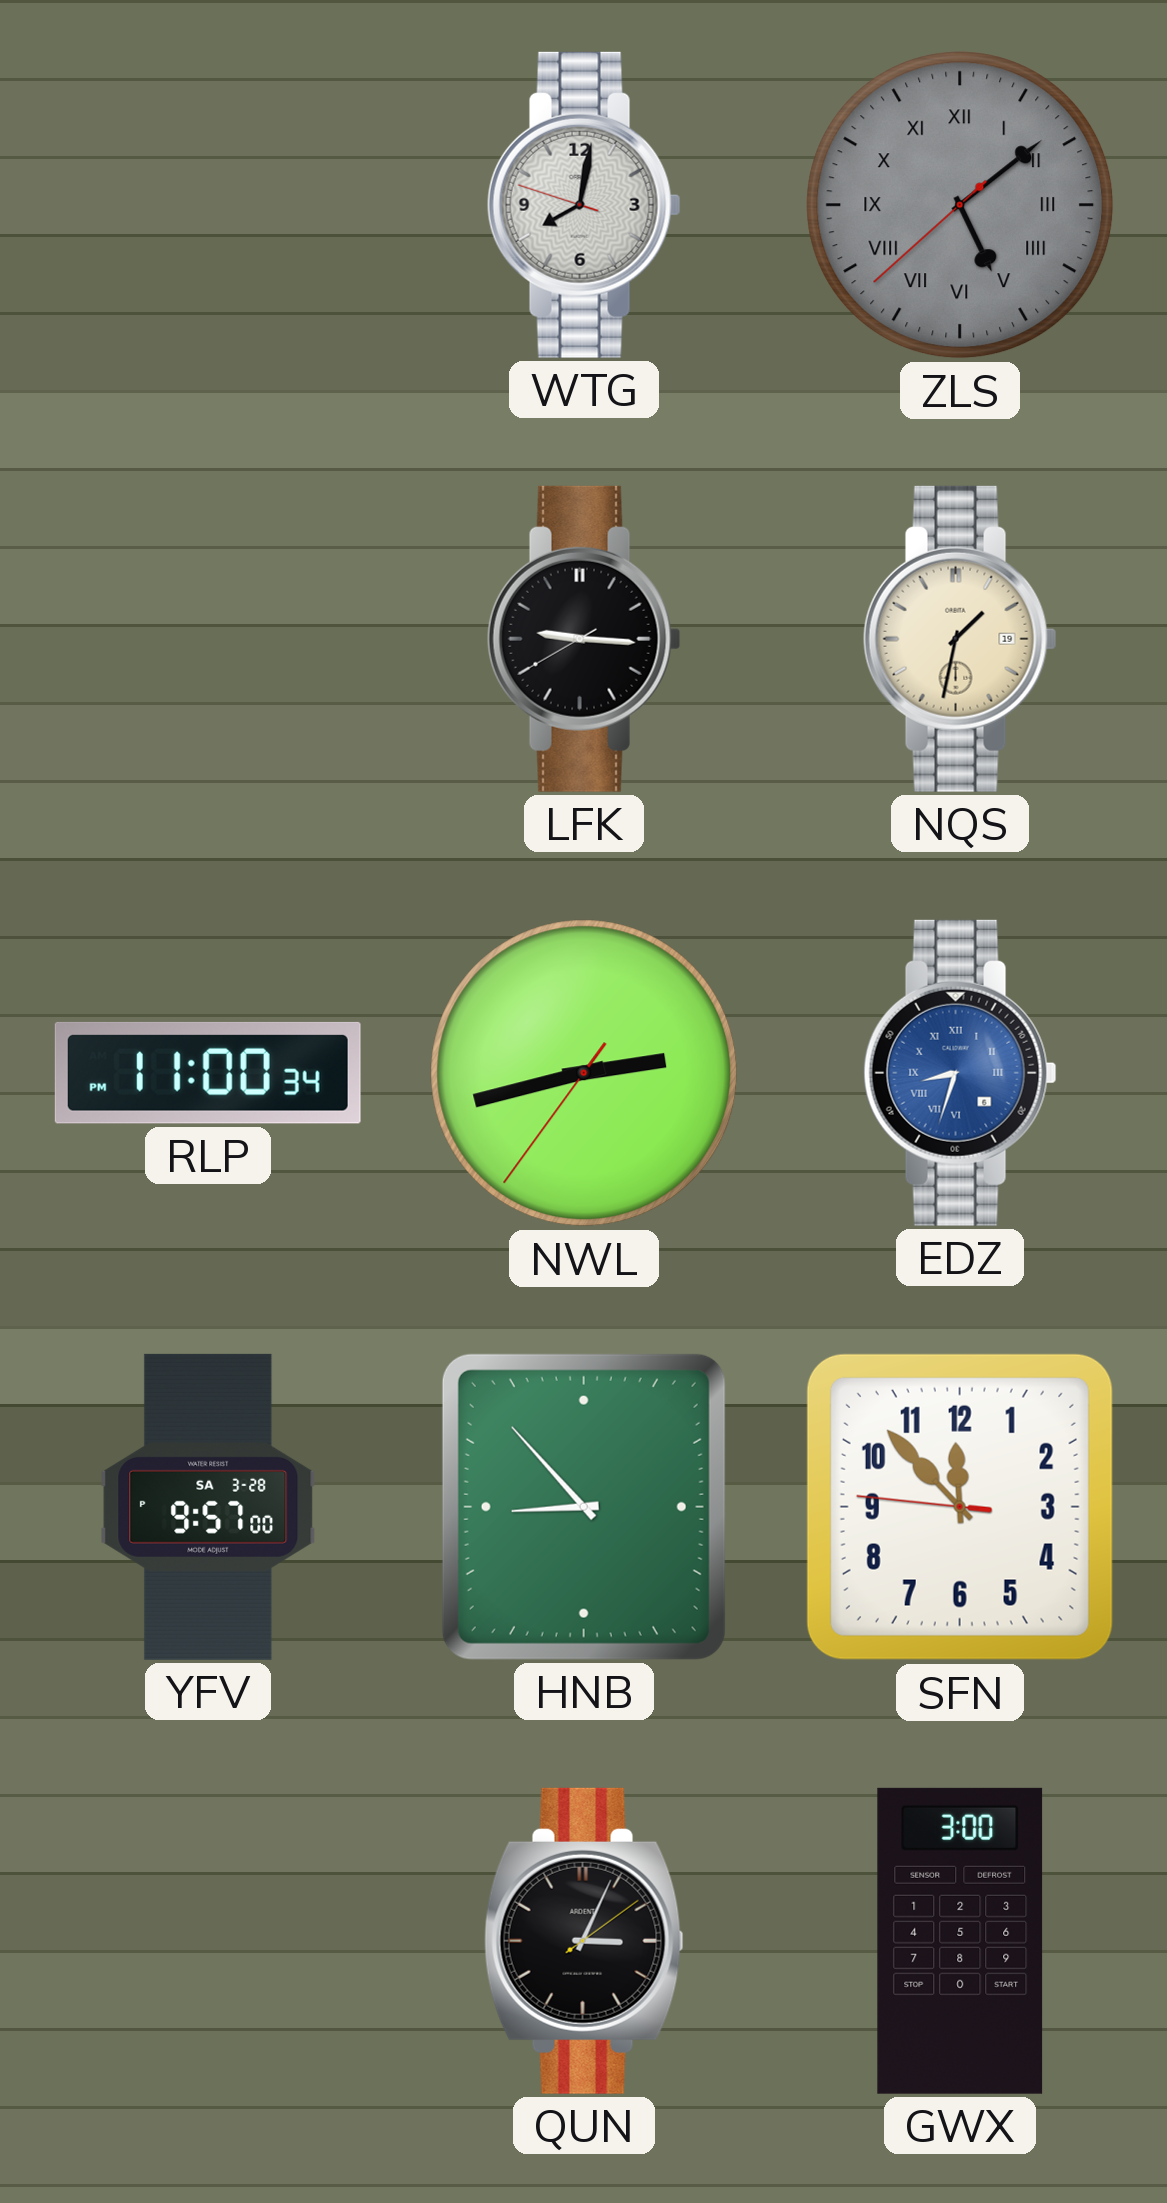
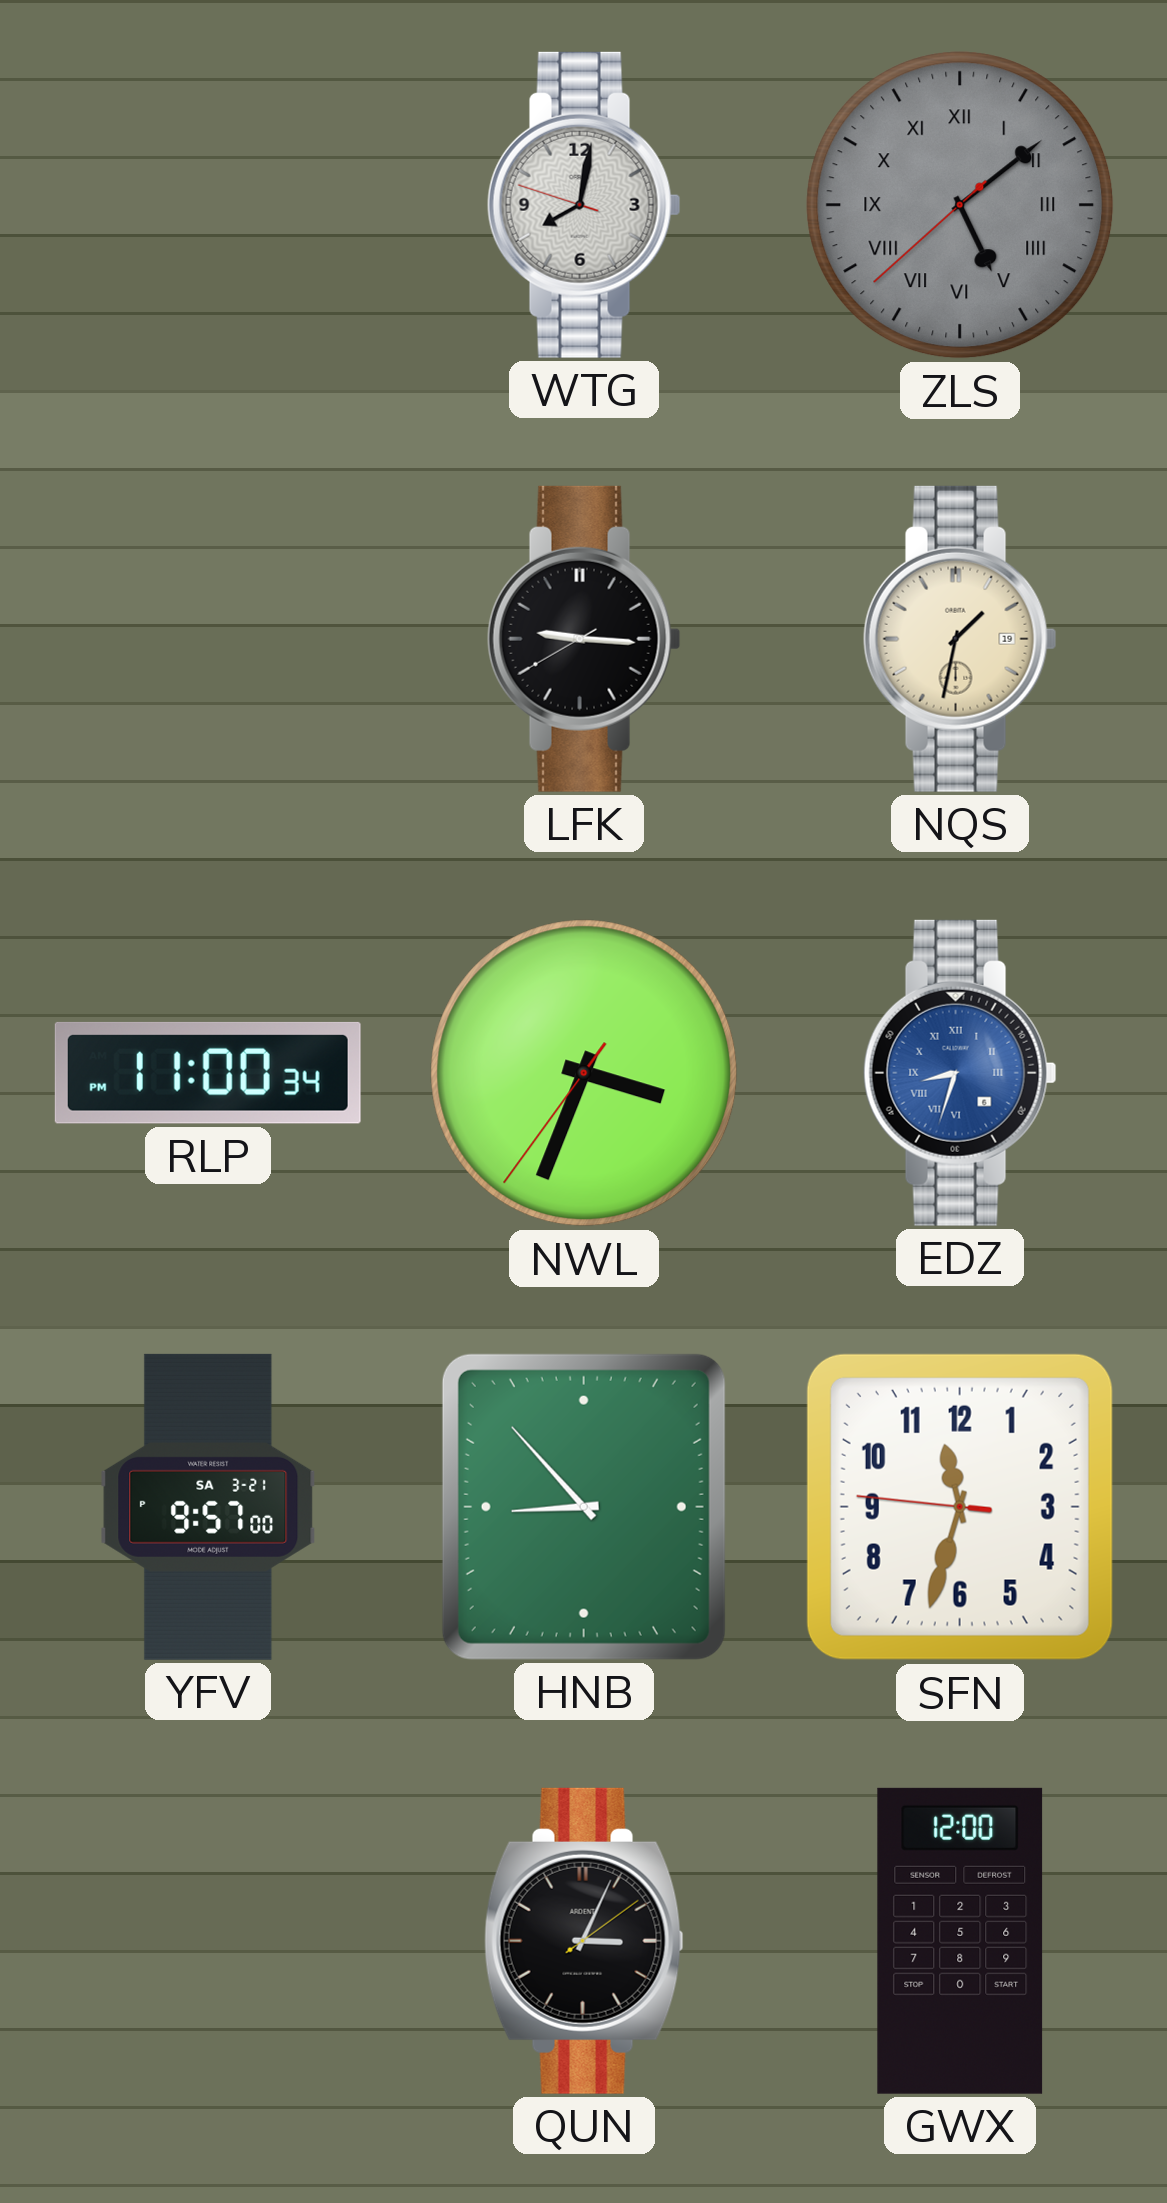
NWL: 2:42 -> 3:33 (584, 1073)
YFV date: SA 3-28 -> SA 3-21 (208, 1507)
SFN: 11:52 -> 11:32 (960, 1507)
GWX: 3:00 -> 12:00 (960, 1941)
